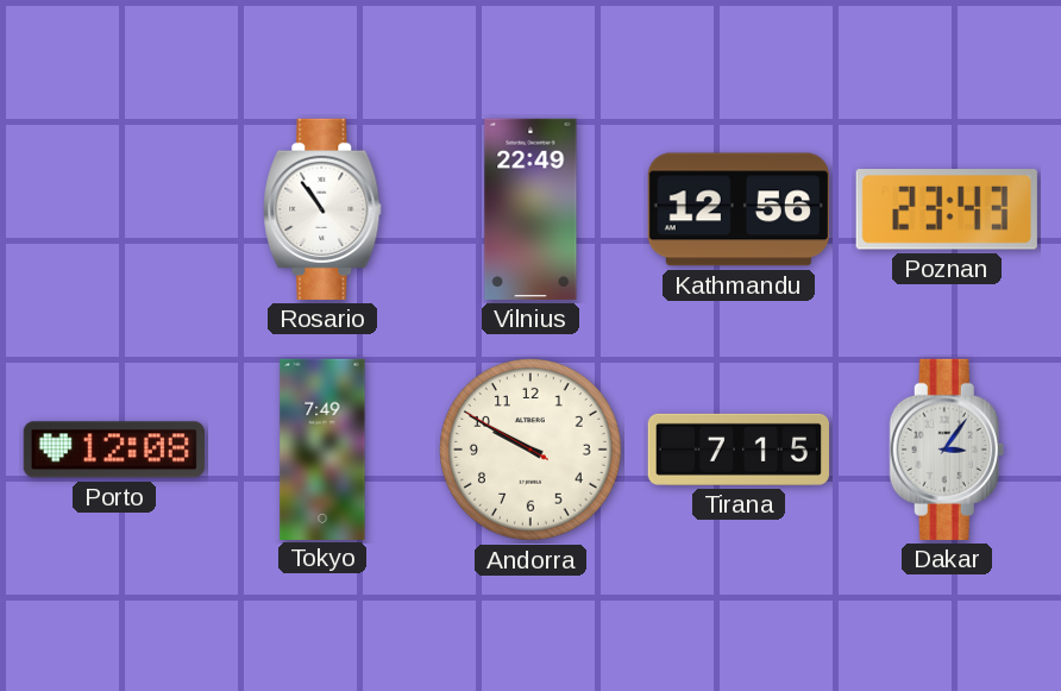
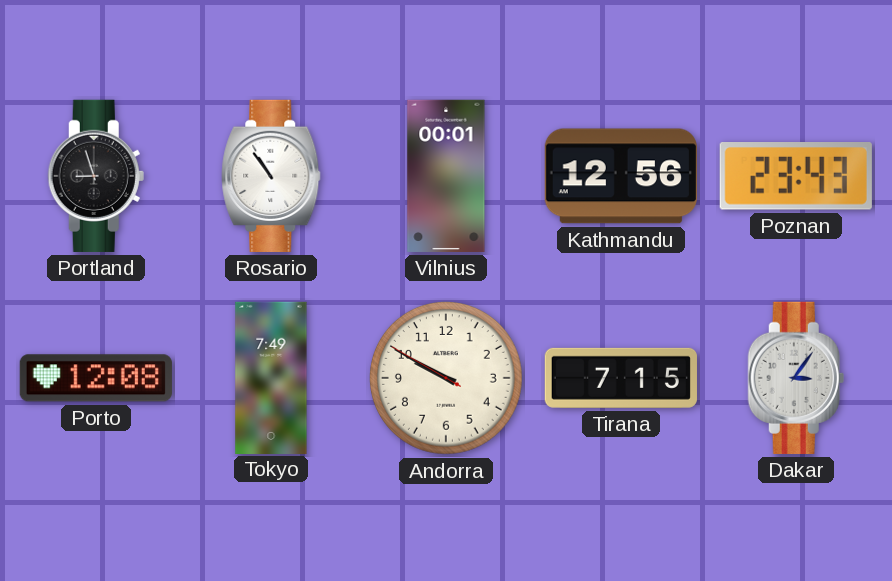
Portland: none -> 8:57 (96, 176)
Vilnius: 22:49 -> 00:01 (446, 176)
